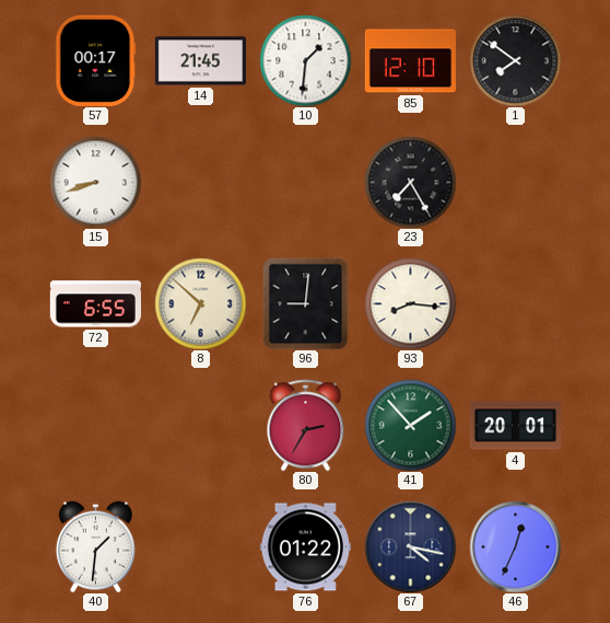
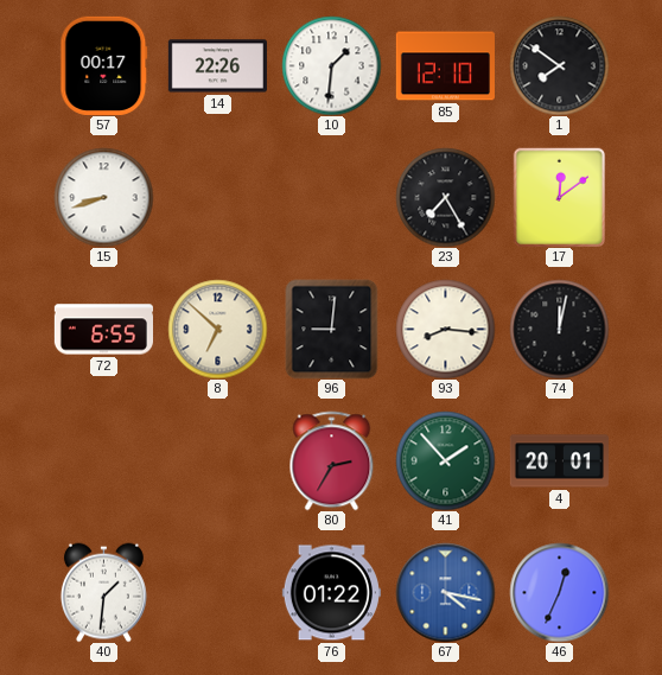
14: 21:45 -> 22:26 (217, 66)
17: none -> 12:09 (560, 197)
74: none -> 12:02 (559, 329)
67 dial: navy -> blue (445, 592)
